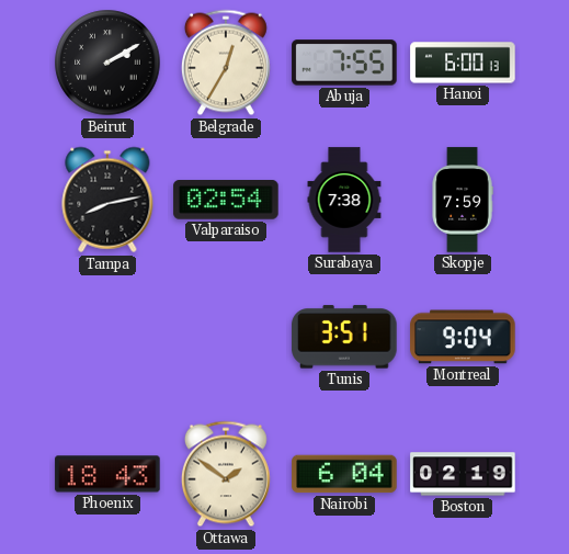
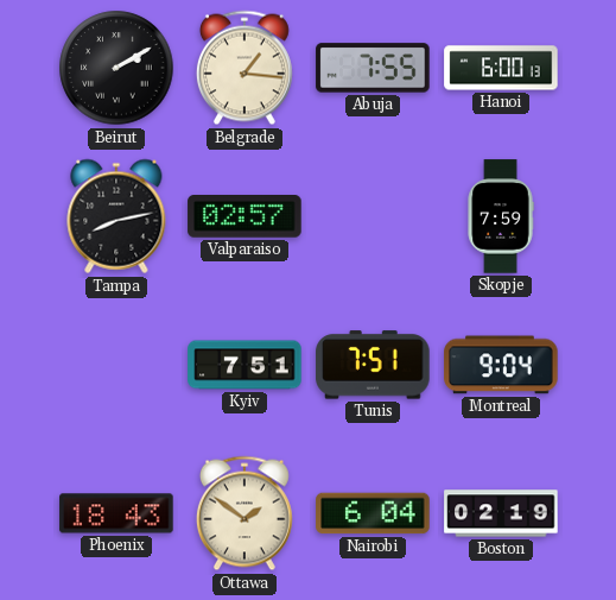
Belgrade: 12:35 -> 1:16 (245, 68)
Valparaiso: 02:54 -> 02:57 (245, 217)
Surabaya: 7:38 -> none (344, 200)
Kyiv: none -> 7:51 (245, 365)
Tunis: 3:51 -> 7:51 (373, 365)
